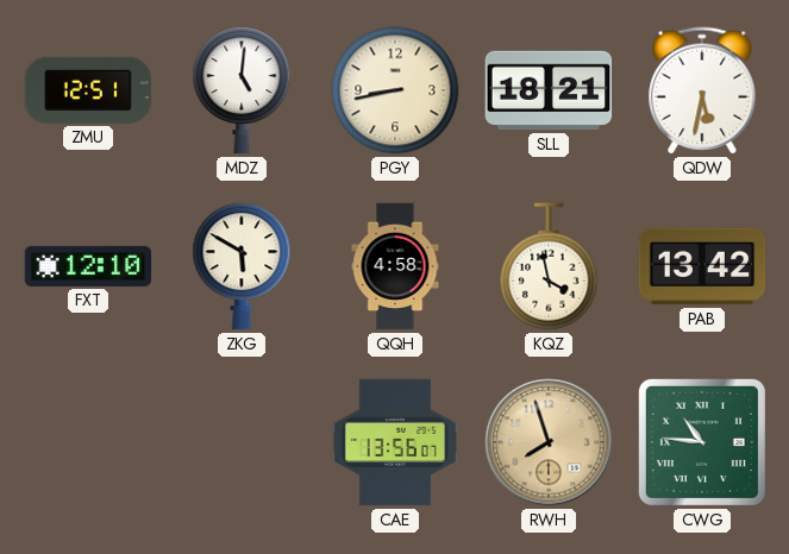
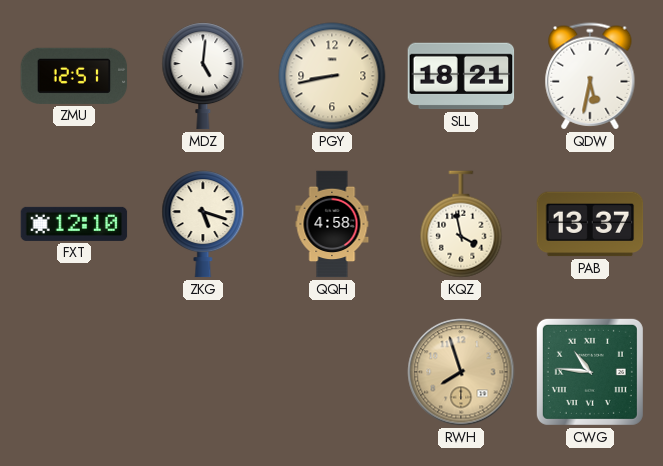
ZKG: 5:50 -> 5:18 (203, 224)
PAB: 13:42 -> 13:37 (590, 224)
CAE: 13:56 -> none (395, 442)
